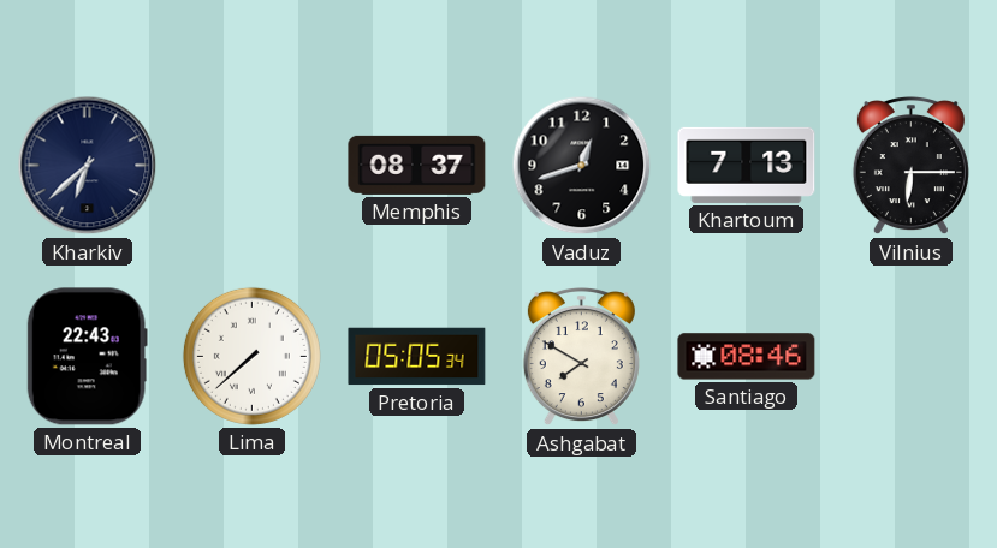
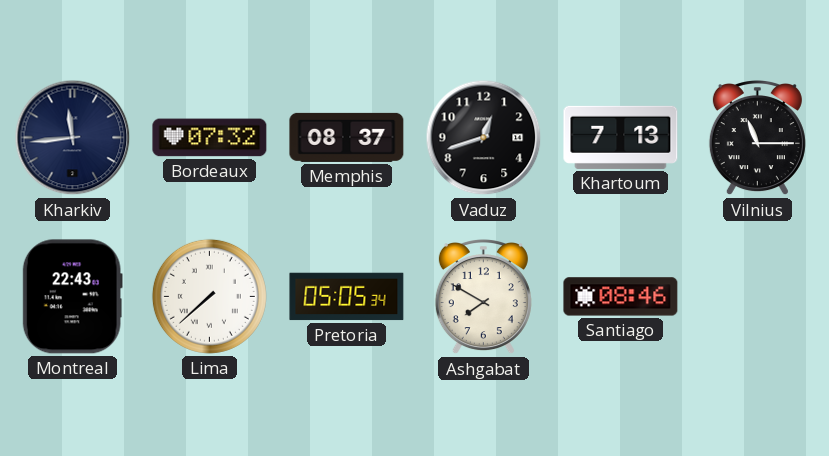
Kharkiv: 6:38 -> 11:44 (73, 138)
Bordeaux: none -> 07:32 (210, 138)
Vilnius: 6:15 -> 11:15 (757, 139)
